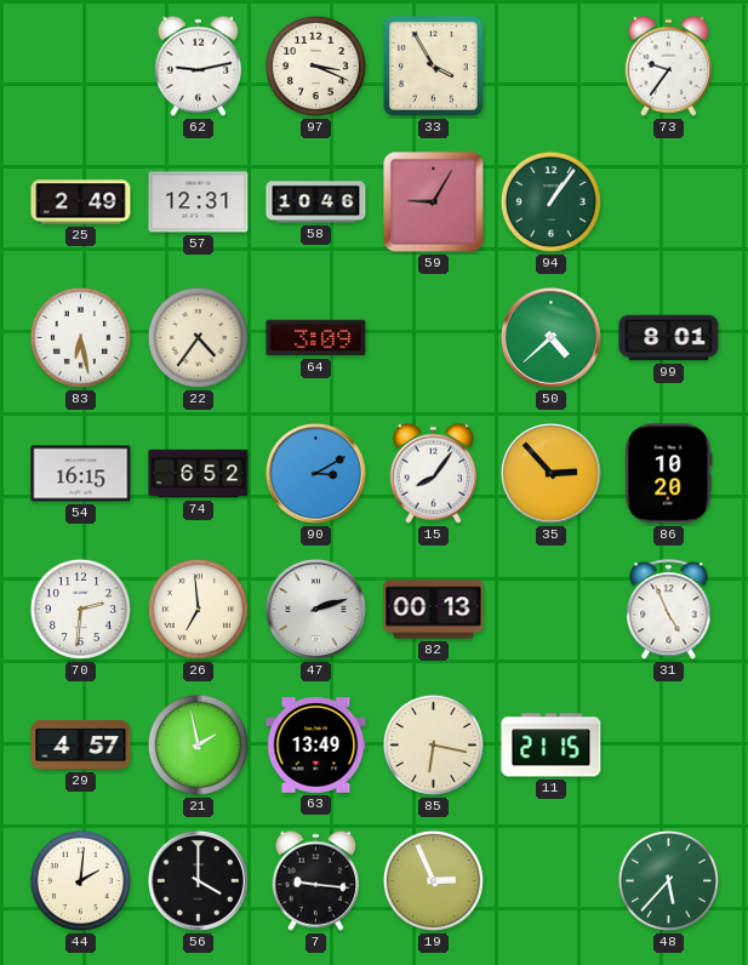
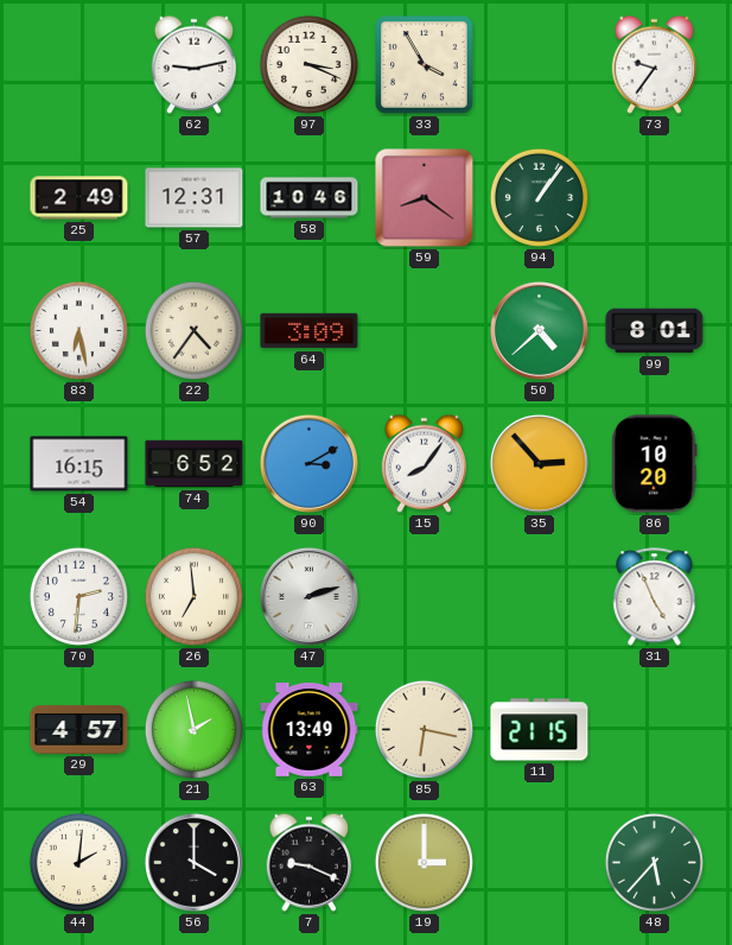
59: 9:05 -> 8:21 (425, 198)
82: 00:13 -> none (434, 610)
7: 9:16 -> 9:19 (308, 862)
19: 2:56 -> 3:00 (424, 862)
